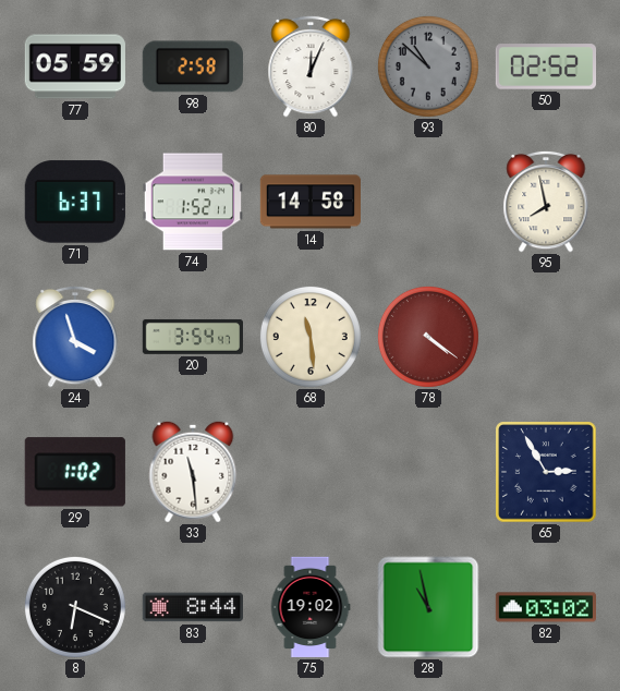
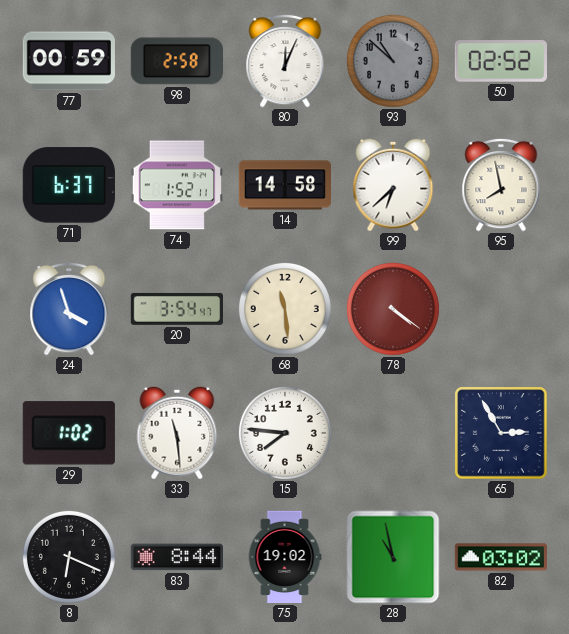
77: 05:59 -> 00:59 (68, 61)
99: none -> 6:38 (393, 185)
15: none -> 7:46 (285, 433)
